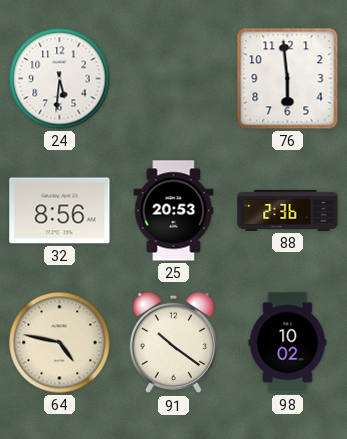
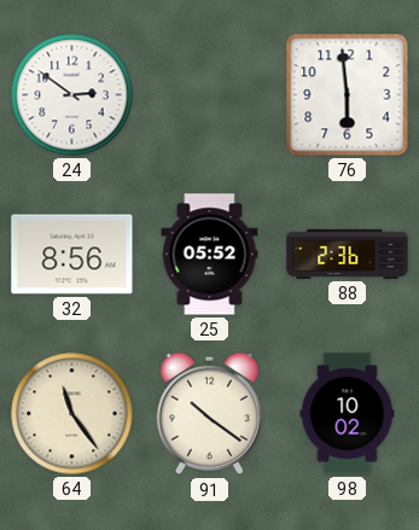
24: 5:31 -> 2:51 (72, 95)
25: 20:53 -> 05:52 (210, 255)
64: 4:47 -> 11:24 (72, 414)
